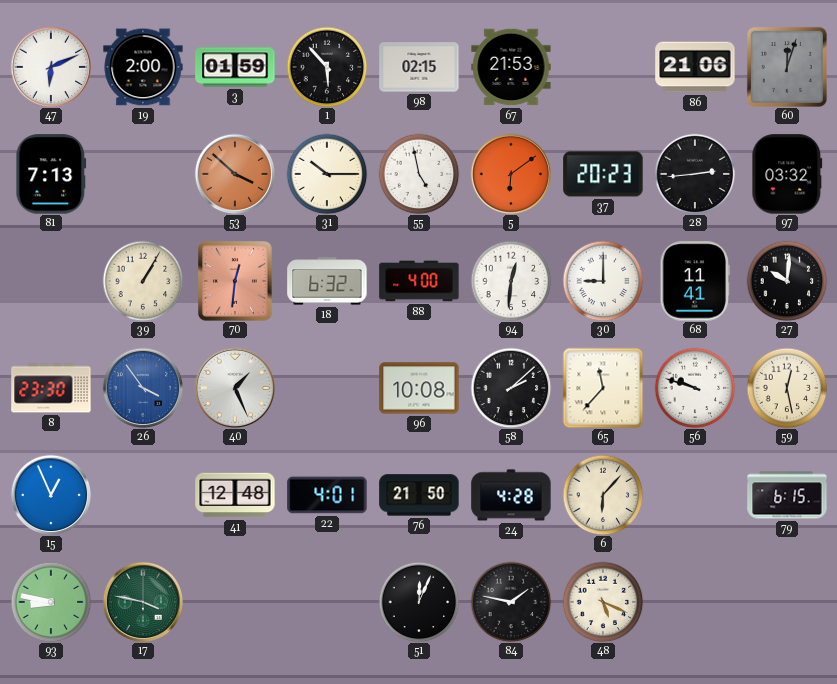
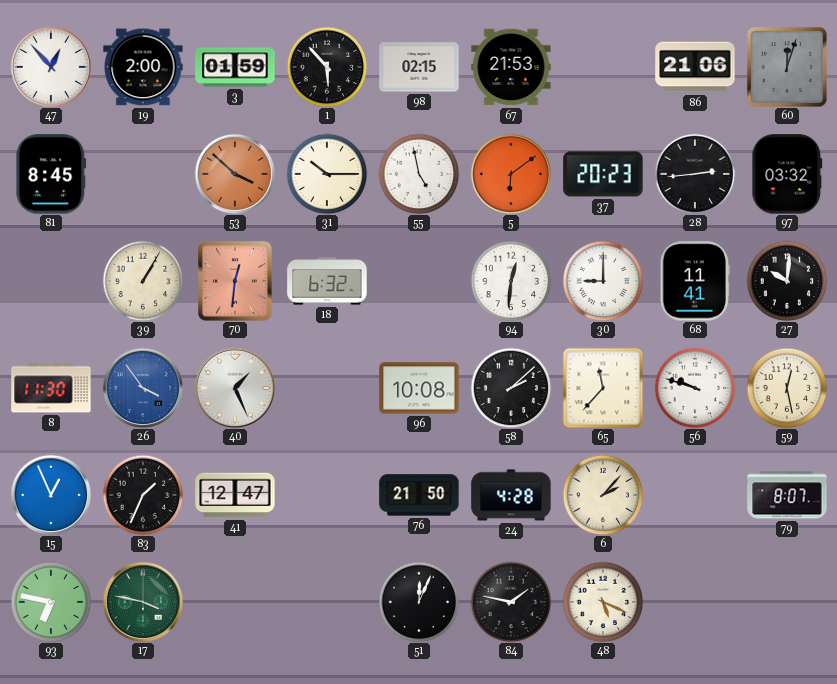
47: 6:11 -> 12:53 (51, 67)
81: 7:13 -> 8:45 (51, 174)
88: 4:00 -> none (419, 281)
8: 23:30 -> 11:30 (51, 388)
83: none -> 1:34 (143, 495)
41: 12:48 -> 12:47 (235, 495)
22: 4:01 -> none (327, 495)
6: 6:07 -> 2:07 (603, 495)
79: 6:15 -> 8:07 (787, 495)
93: 8:47 -> 6:47 (51, 602)
